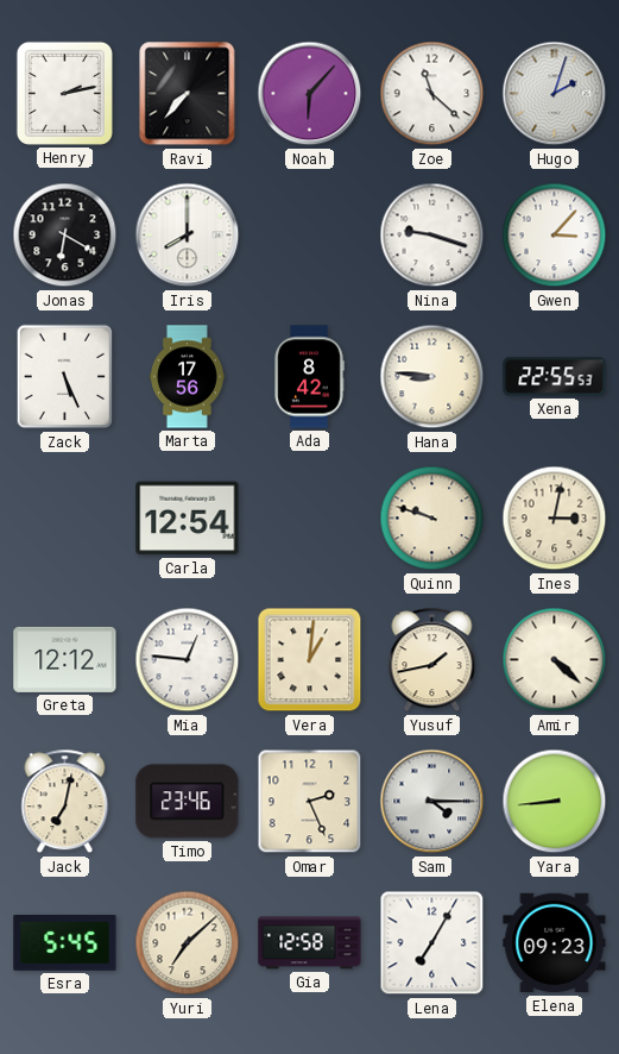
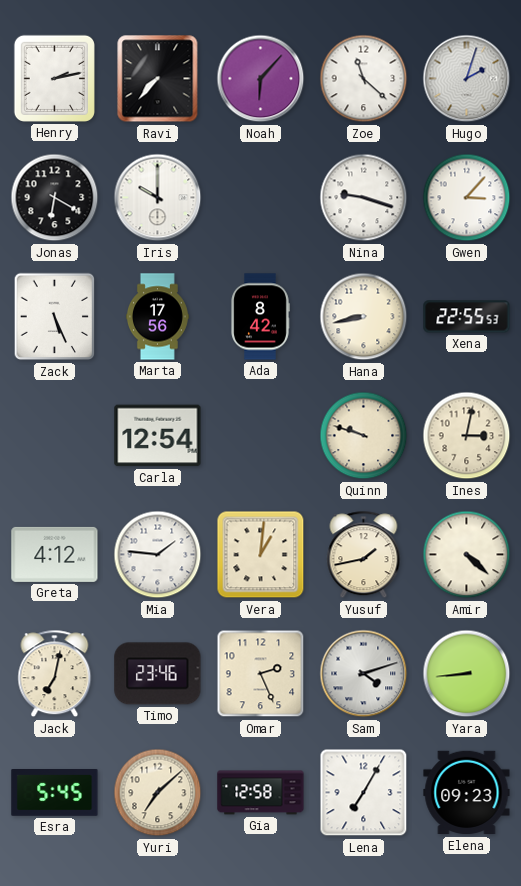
Iris: 8:00 -> 10:00 (158, 198)
Hana: 8:46 -> 8:43 (364, 317)
Greta: 12:12 -> 4:12 (55, 554)
Mia: 12:46 -> 1:46 (158, 555)
Sam: 4:15 -> 4:12 (364, 674)
